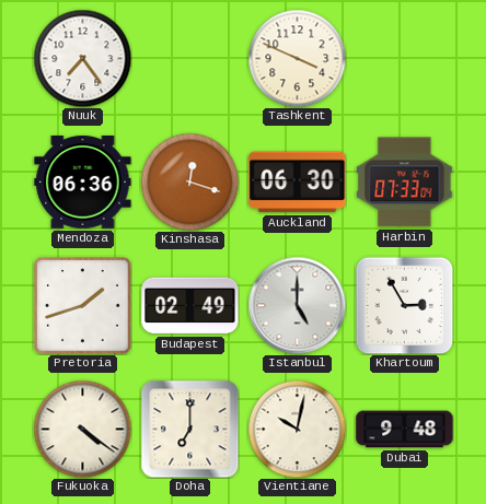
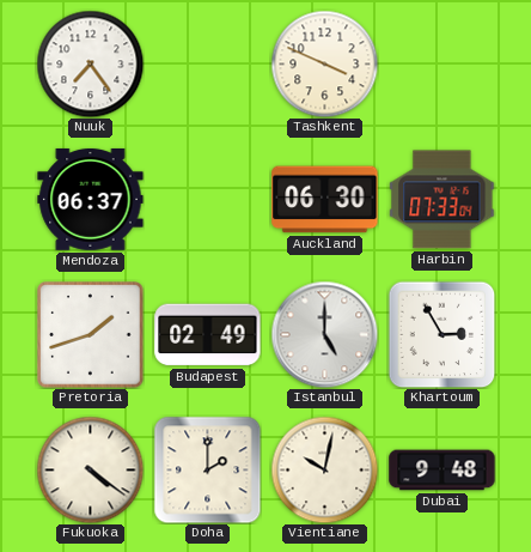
Mendoza: 06:36 -> 06:37 (91, 199)
Kinshasa: 12:18 -> none (189, 181)
Doha: 7:00 -> 2:00 (207, 469)
